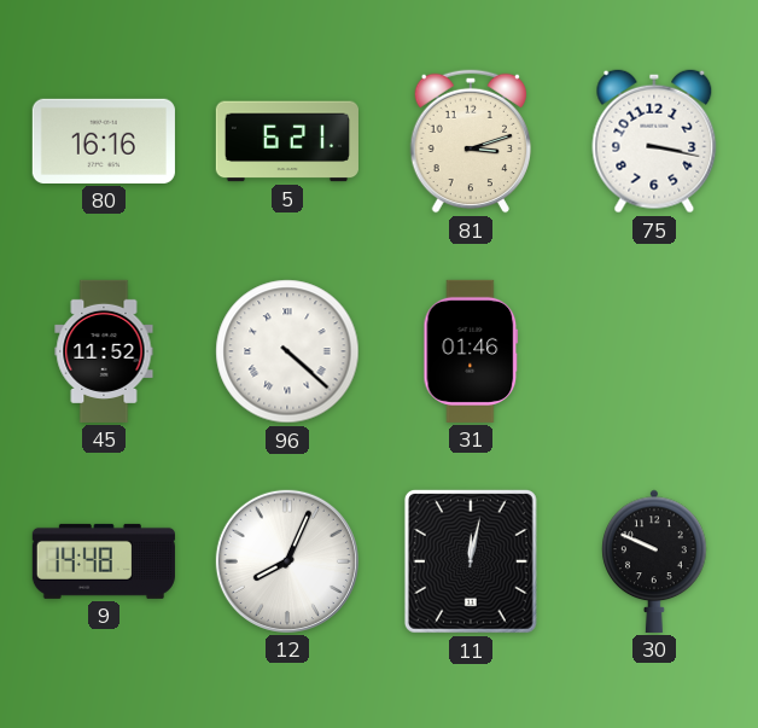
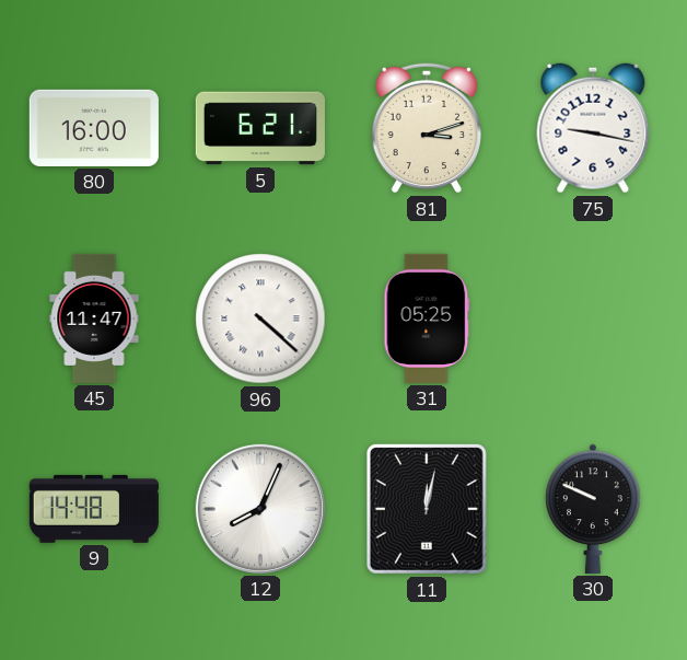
80: 16:16 -> 16:00 (94, 128)
75: 3:17 -> 9:17 (593, 128)
45: 11:52 -> 11:47 (94, 319)
31: 01:46 -> 05:25 (427, 319)
